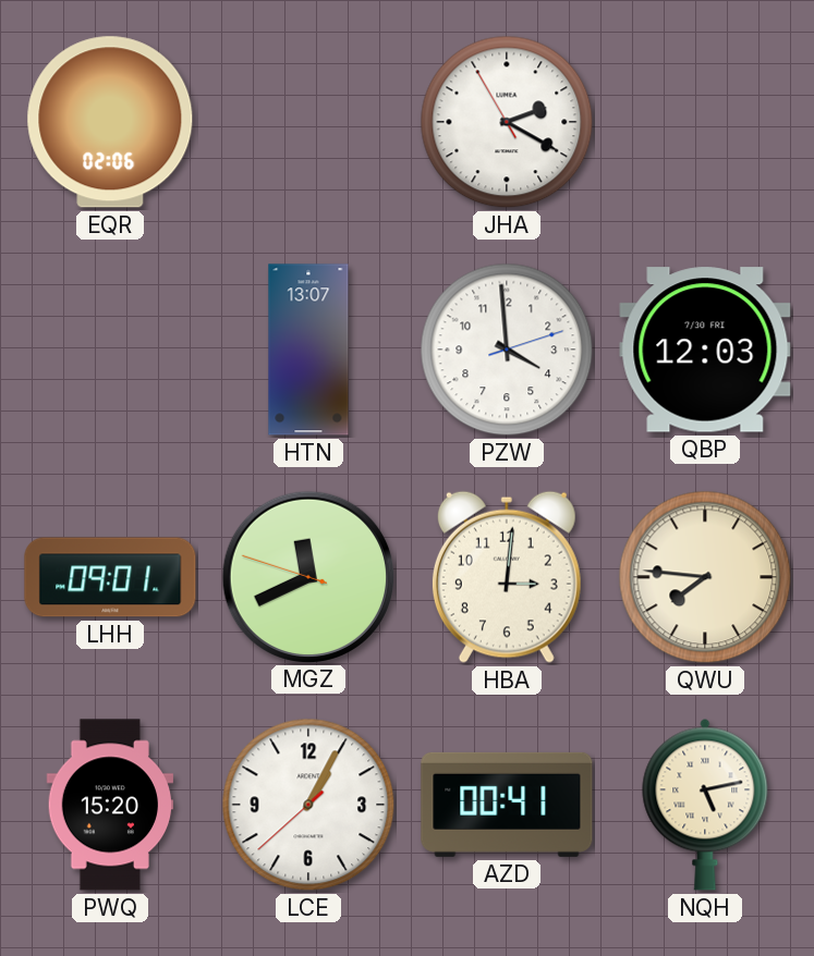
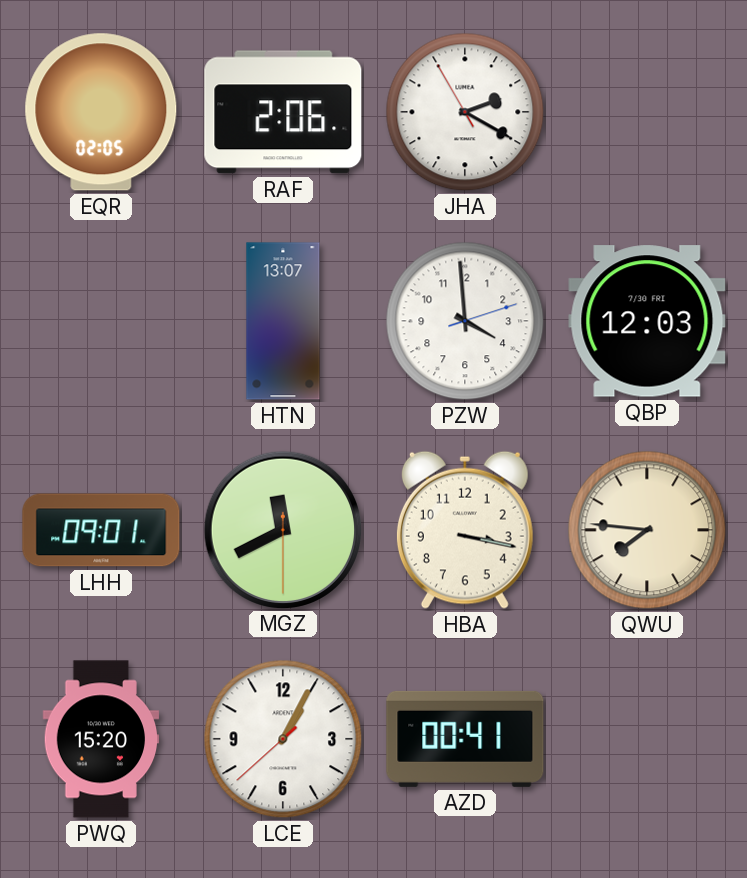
EQR: 02:06 -> 02:05 (101, 112)
RAF: none -> 2:06 (283, 112)
MGZ: 11:40:48 -> 11:40:30 (282, 529)
HBA: 3:01 -> 3:17 (465, 530)
NQH: 5:13 -> none (705, 805)
